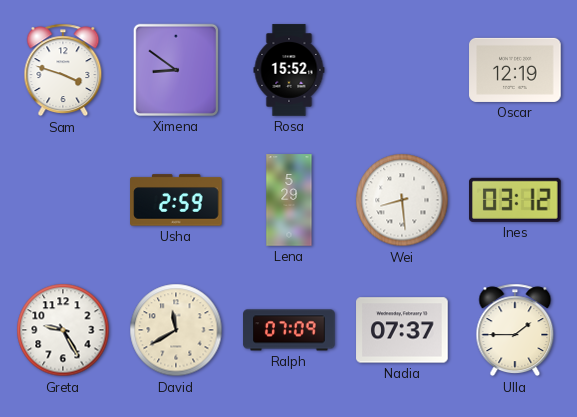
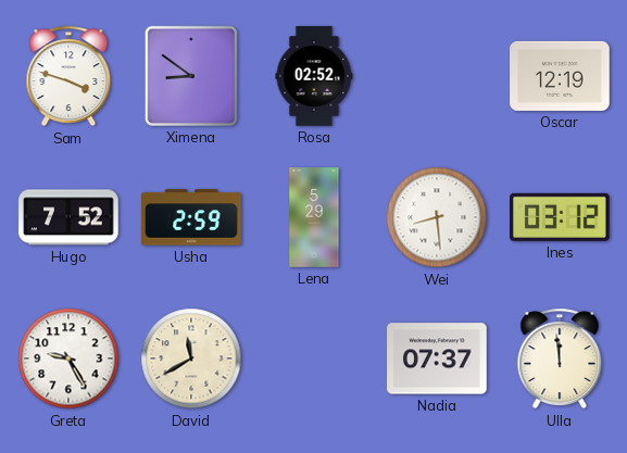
Rosa: 15:52 -> 02:52 (314, 76)
Hugo: none -> 7:52 (68, 217)
Ralph: 07:09 -> none (289, 330)
Ulla: 1:45 -> 11:59 (560, 358)
